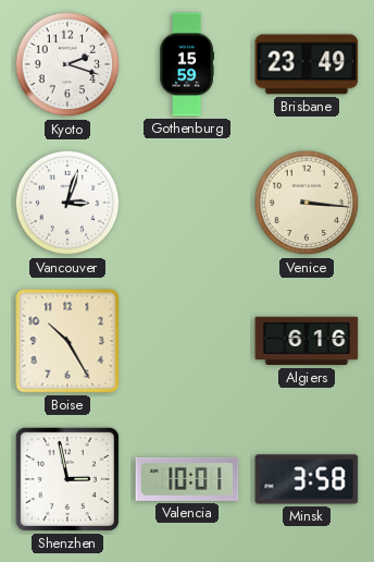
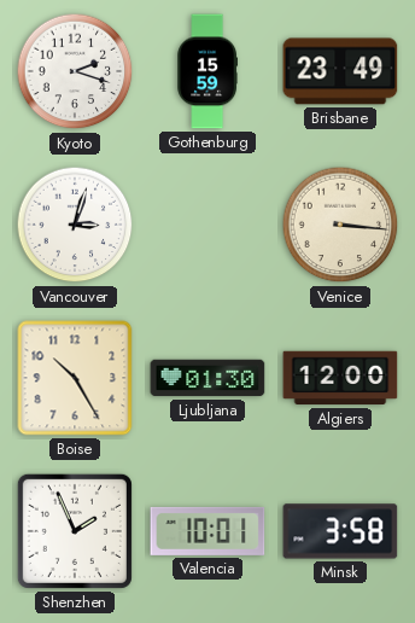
Ljubljana: none -> 01:30 (207, 378)
Algiers: 6:16 -> 12:00 (340, 378)
Shenzhen: 2:58 -> 1:56 (75, 531)
